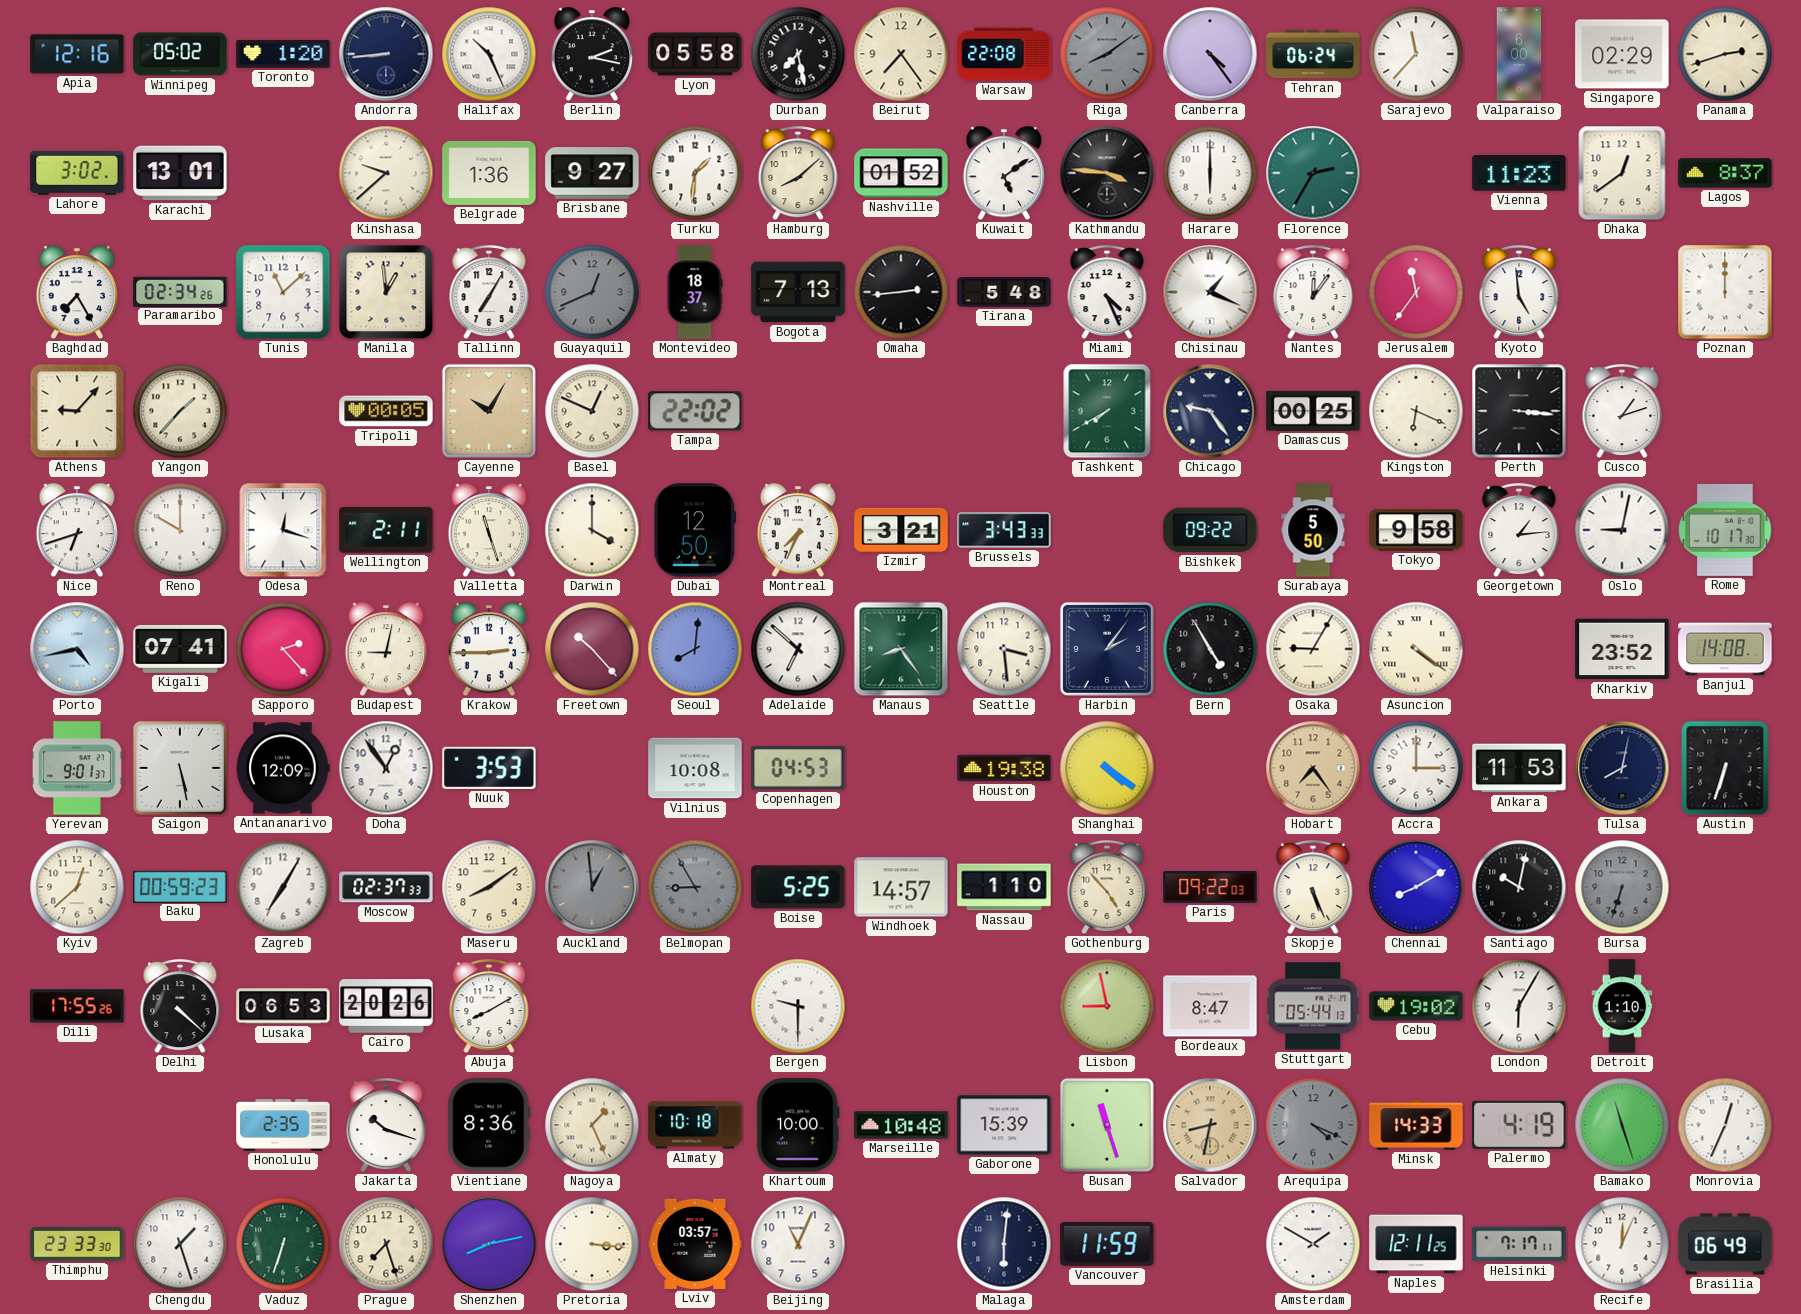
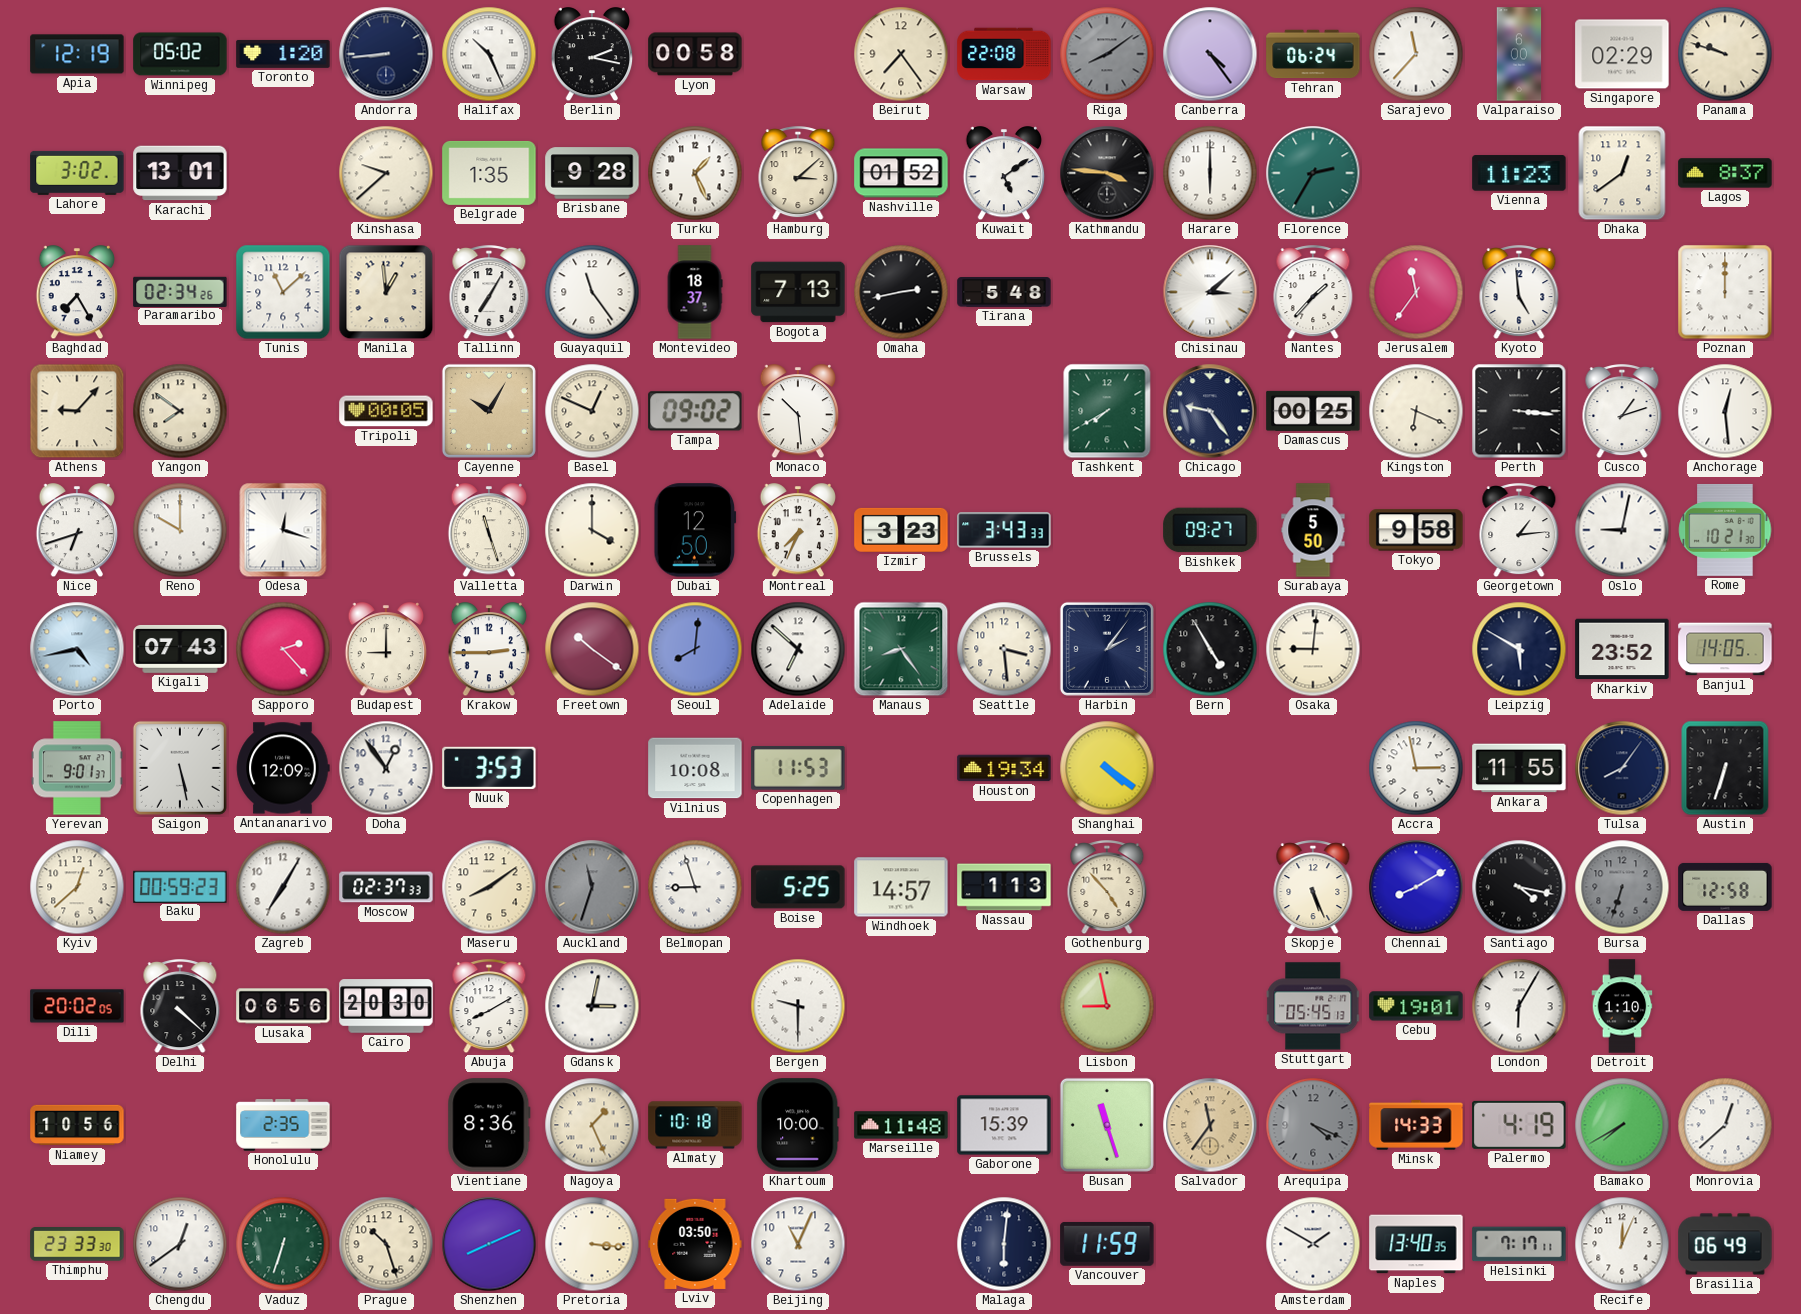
Apia: 12:16 -> 12:19 (77, 54)
Lyon: 05:58 -> 00:58 (695, 54)
Durban: 7:28 -> none (798, 54)
Panama: 2:42 -> 9:48 (1725, 54)
Belgrade: 1:36 -> 1:35 (489, 173)
Brisbane: 9:27 -> 9:28 (592, 173)
Turku: 1:31 -> 1:26 (695, 173)
Hamburg: 8:08 -> 3:08 (798, 174)
Guayaquil: 12:41 -> 11:24 (592, 292)
Guayaquil dial: grey -> white (592, 292)
Omaha: 2:44 -> 2:43 (901, 292)
Miami: 4:26 -> none (1107, 293)
Chisinau: 1:19 -> 3:08 (1210, 292)
Nantes: 12:06 -> 1:37 (1313, 293)
Yangon: 1:37 -> 7:51 (180, 411)
Tampa: 22:02 -> 09:02 (695, 411)
Monaco: none -> 10:29 (798, 412)
Anchorage: none -> 12:29 (1725, 411)
Wellington: 2:11 -> none (386, 530)
Izmir: 3:21 -> 3:23 (901, 530)
Bishkek: 09:22 -> 09:27 (1210, 530)
Rome: 10:17 -> 10:21 (1725, 530)
Kigali: 07:41 -> 07:43 (180, 649)
Budapest: 9:02 -> 9:00 (386, 650)
Freetown: 10:23 -> 10:21 (592, 649)
Osaka: 9:05 -> 9:01 (1313, 649)
Asuncion: 4:21 -> none (1416, 649)
Leipzig: none -> 5:50 (1519, 649)
Banjul: 14:08 -> 14:05 (1725, 649)
Copenhagen: 04:53 -> 11:53 (798, 769)
Houston: 19:38 -> 19:34 (1004, 768)
Hobart: 7:24 -> none (1313, 768)
Accra: 3:00 -> 2:58 (1416, 768)
Ankara: 11:53 -> 11:55 (1519, 768)
Tulsa: 8:02 -> 8:06 (1622, 768)
Auckland: 12:59 -> 11:33 (592, 887)
Belmopan: 8:55 -> 8:57 (695, 887)
Belmopan dial: grey -> white (695, 887)
Nassau: 1:10 -> 1:13 (1004, 887)
Paris: 09:22 -> none (1210, 887)
Santiago: 10:02 -> 4:17 (1519, 887)
Dallas: none -> 12:58 (1725, 887)
Dili: 17:55 -> 20:02 (77, 1006)
Lusaka: 06:53 -> 06:56 (283, 1006)
Cairo: 20:26 -> 20:30 (386, 1006)
Gdansk: none -> 3:02 (592, 1006)
Bordeaux: 8:47 -> none (1210, 1006)
Stuttgart: 05:44 -> 05:45 (1313, 1006)
Cebu: 19:02 -> 19:01 (1416, 1006)
Niamey: none -> 10:56 (77, 1125)
Jakarta: 10:18 -> none (386, 1126)
Marseille: 10:48 -> 11:48 (901, 1125)
Salvador: 8:32 -> 11:36 (1210, 1125)
Bamako: 11:27 -> 7:40 (1622, 1125)
Monrovia: 12:34 -> 12:38 (1725, 1125)
Chengdu: 1:27 -> 12:39 (180, 1244)
Prague: 7:27 -> 10:27 (386, 1244)
Shenzhen: 8:13 -> 8:11 (489, 1244)
Lviv: 03:57 -> 03:50 (695, 1244)
Naples: 12:11 -> 13:40 (1416, 1244)
